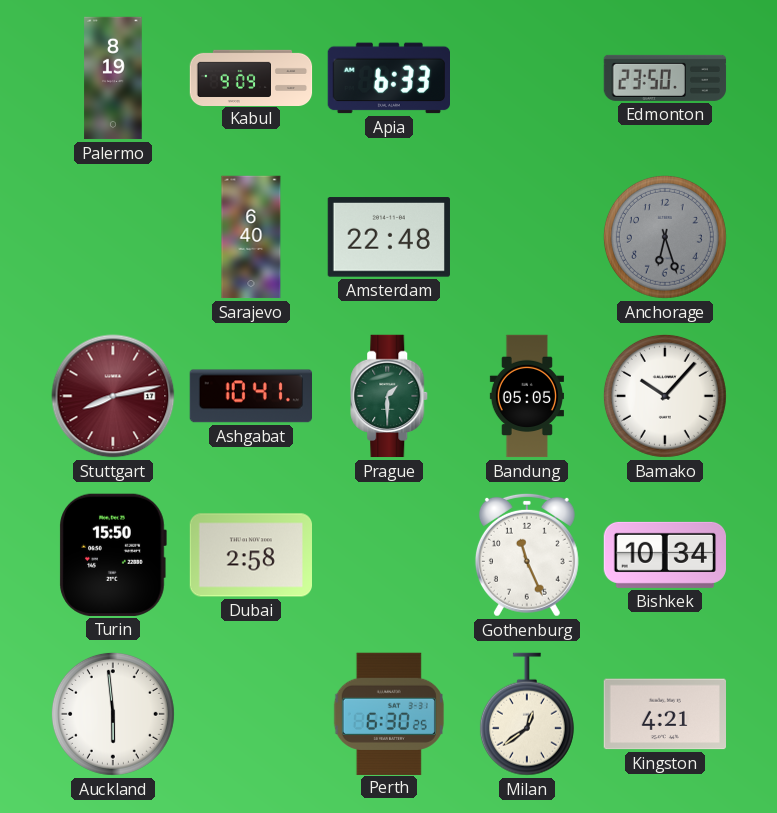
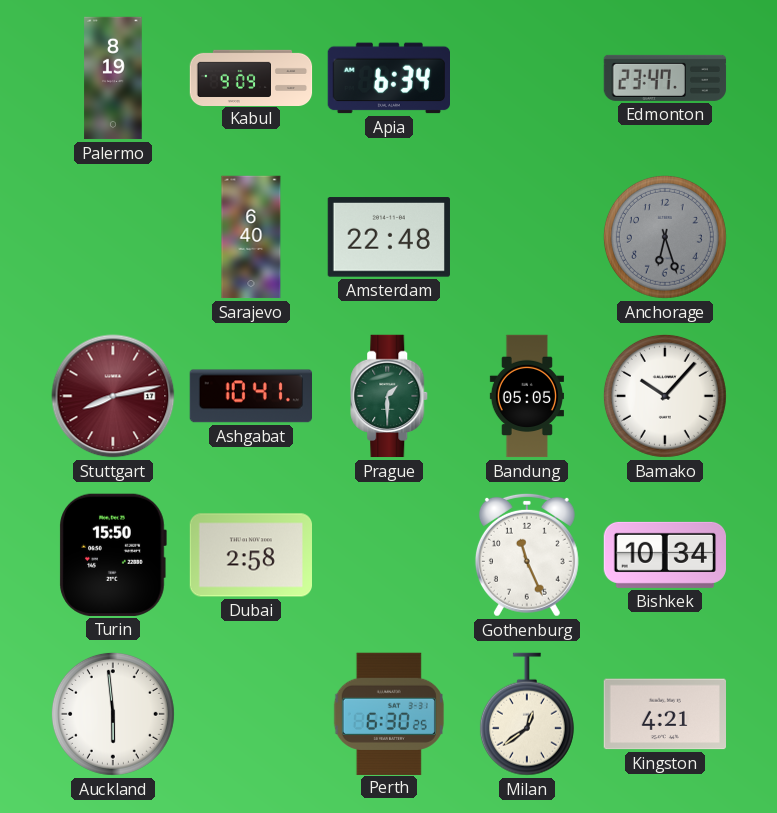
Apia: 6:33 -> 6:34 (388, 78)
Edmonton: 23:50 -> 23:47 (665, 78)
